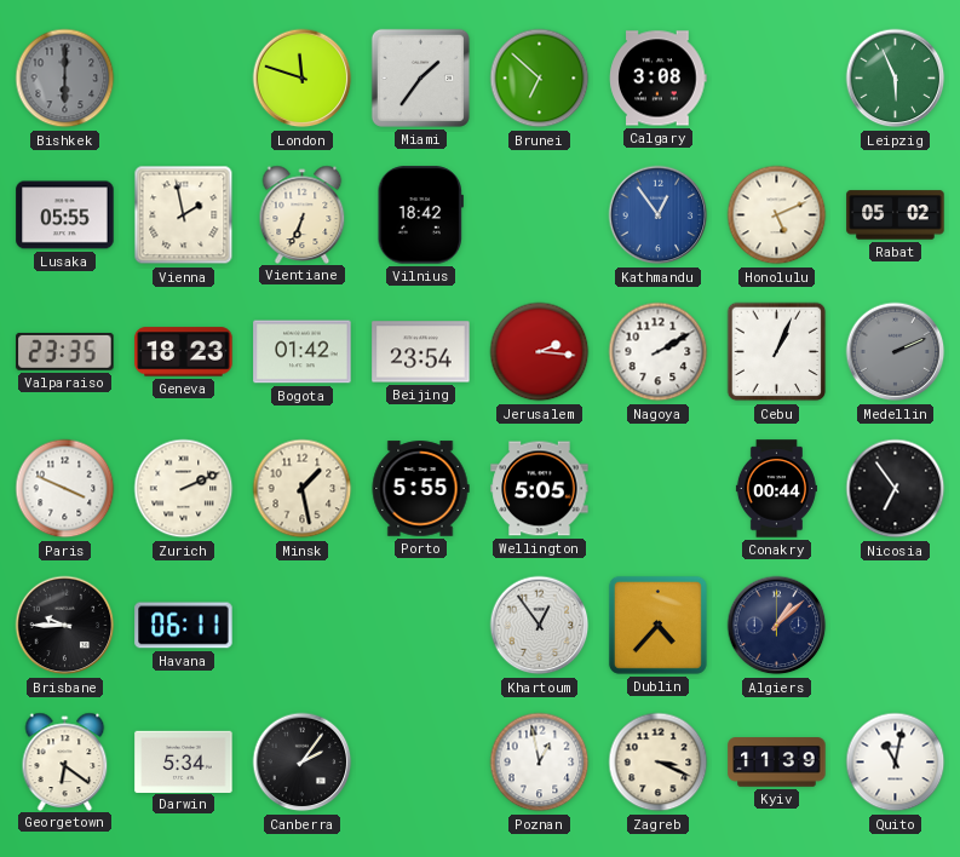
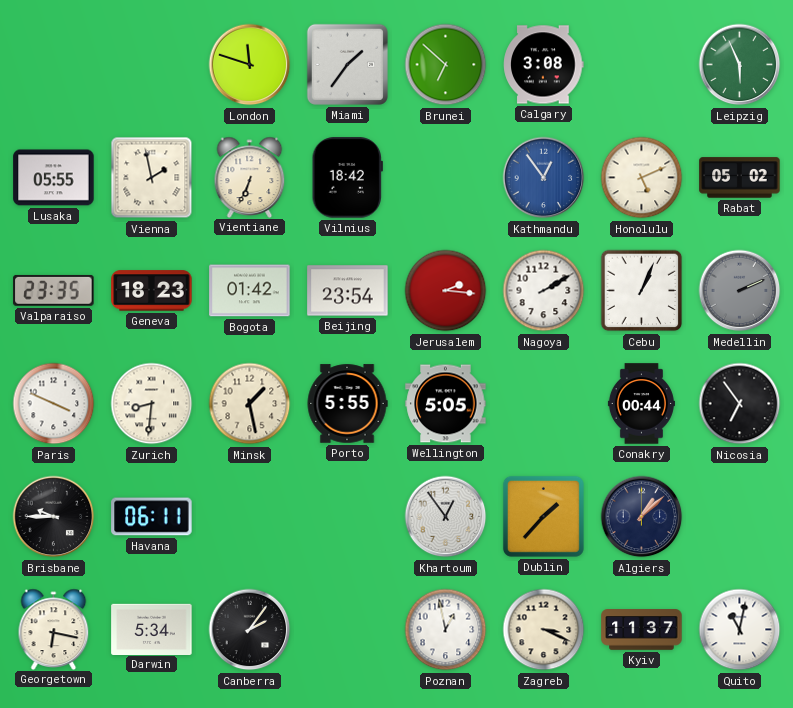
Bishkek: 6:00 -> none (65, 79)
Zurich: 2:11 -> 8:31 (152, 404)
Dublin: 4:37 -> 1:37 (543, 516)
Georgetown: 6:21 -> 6:17 (54, 629)
Kyiv: 11:39 -> 11:37 (642, 630)
